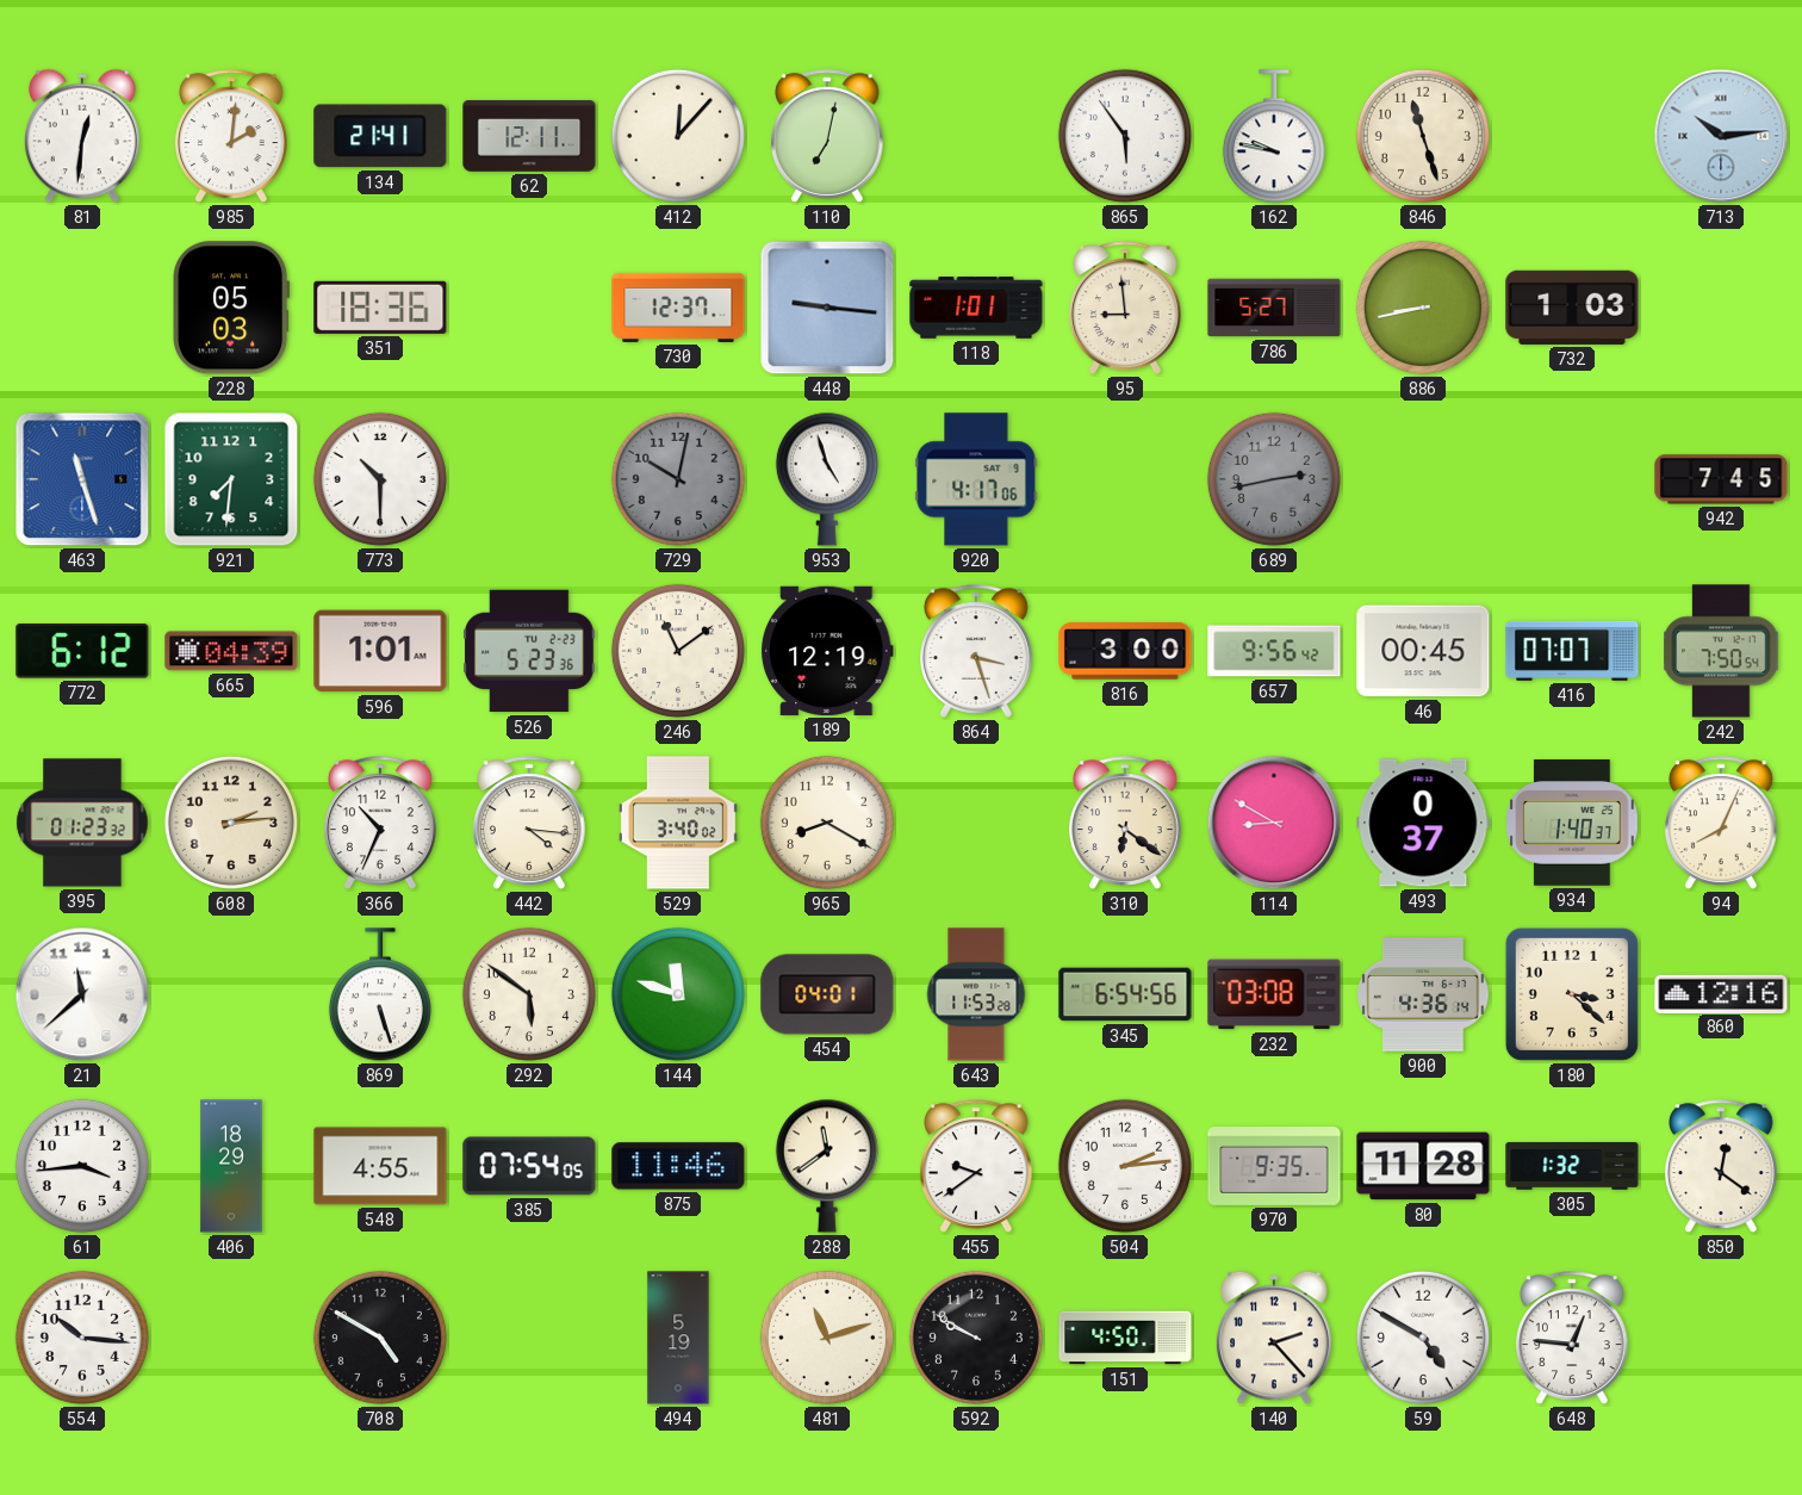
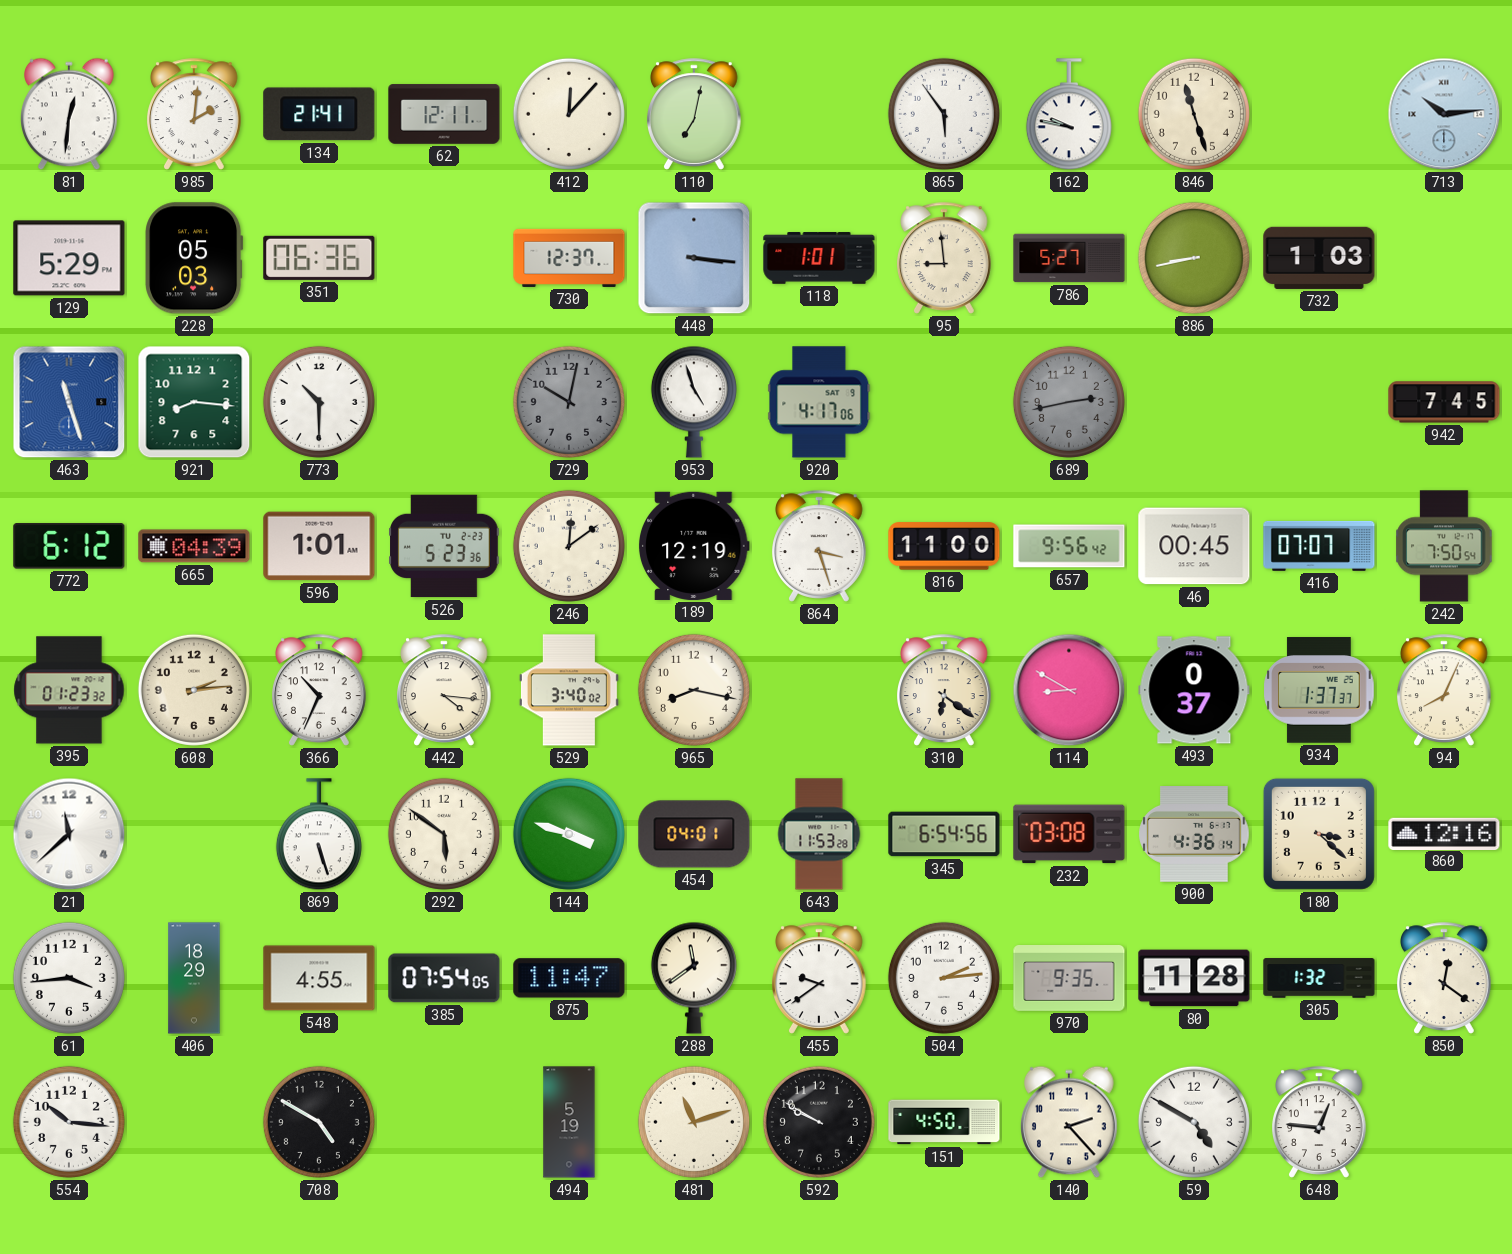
129: none -> 5:29 (69, 258)
351: 18:36 -> 06:36 (319, 258)
448: 9:16 -> 3:16 (694, 258)
921: 7:31 -> 8:16 (194, 402)
246: 11:09 -> 12:09 (569, 546)
816: 3:00 -> 11:00 (944, 546)
965: 8:20 -> 8:17 (694, 690)
934: 1:40 -> 1:37 (1319, 690)
144: 11:48 -> 3:48 (569, 834)
875: 11:46 -> 11:47 (569, 978)
